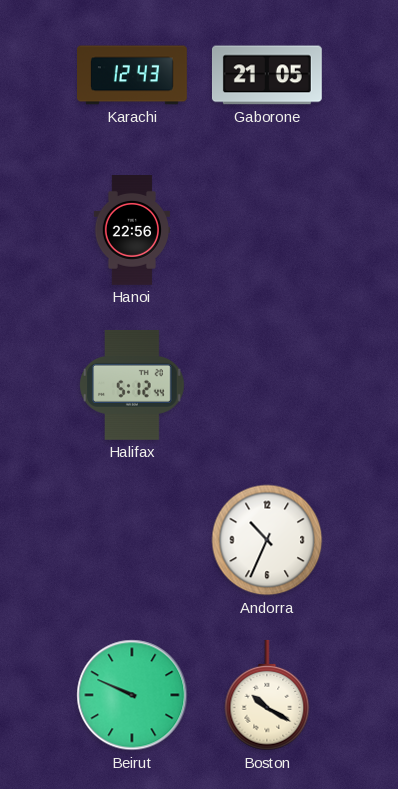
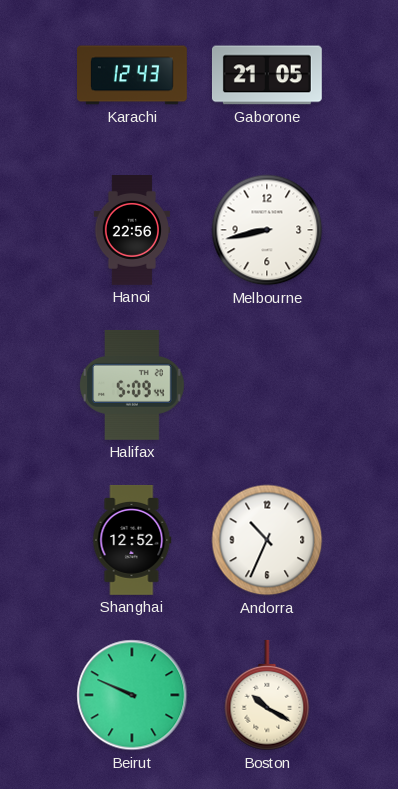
Melbourne: none -> 8:43 (267, 230)
Halifax: 5:12 -> 5:09 (132, 385)
Shanghai: none -> 12:52 (132, 540)
